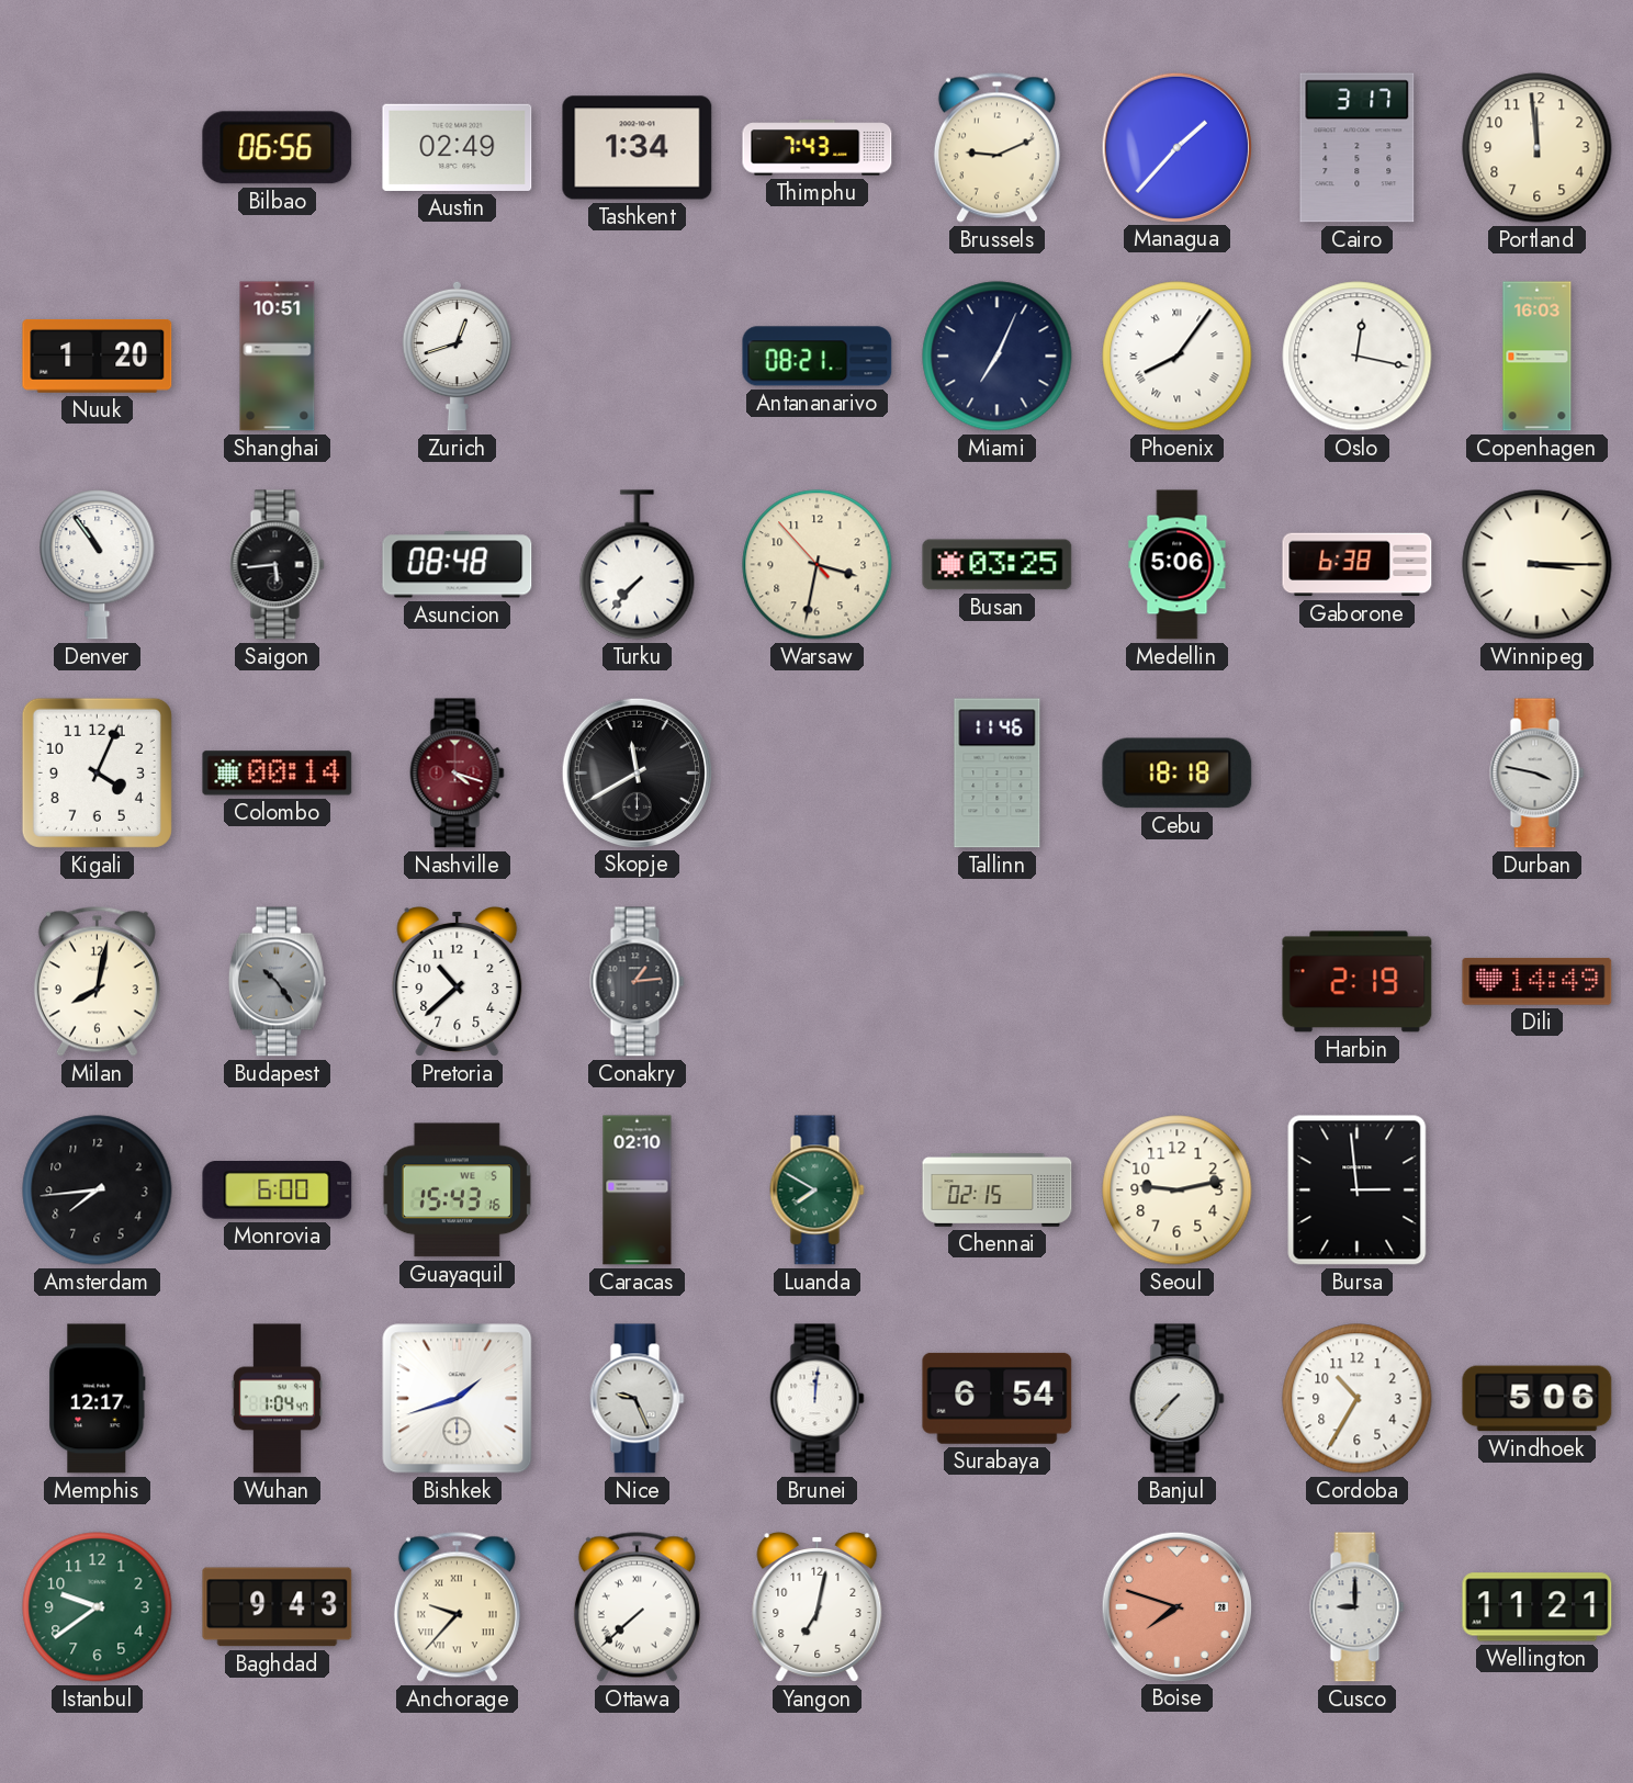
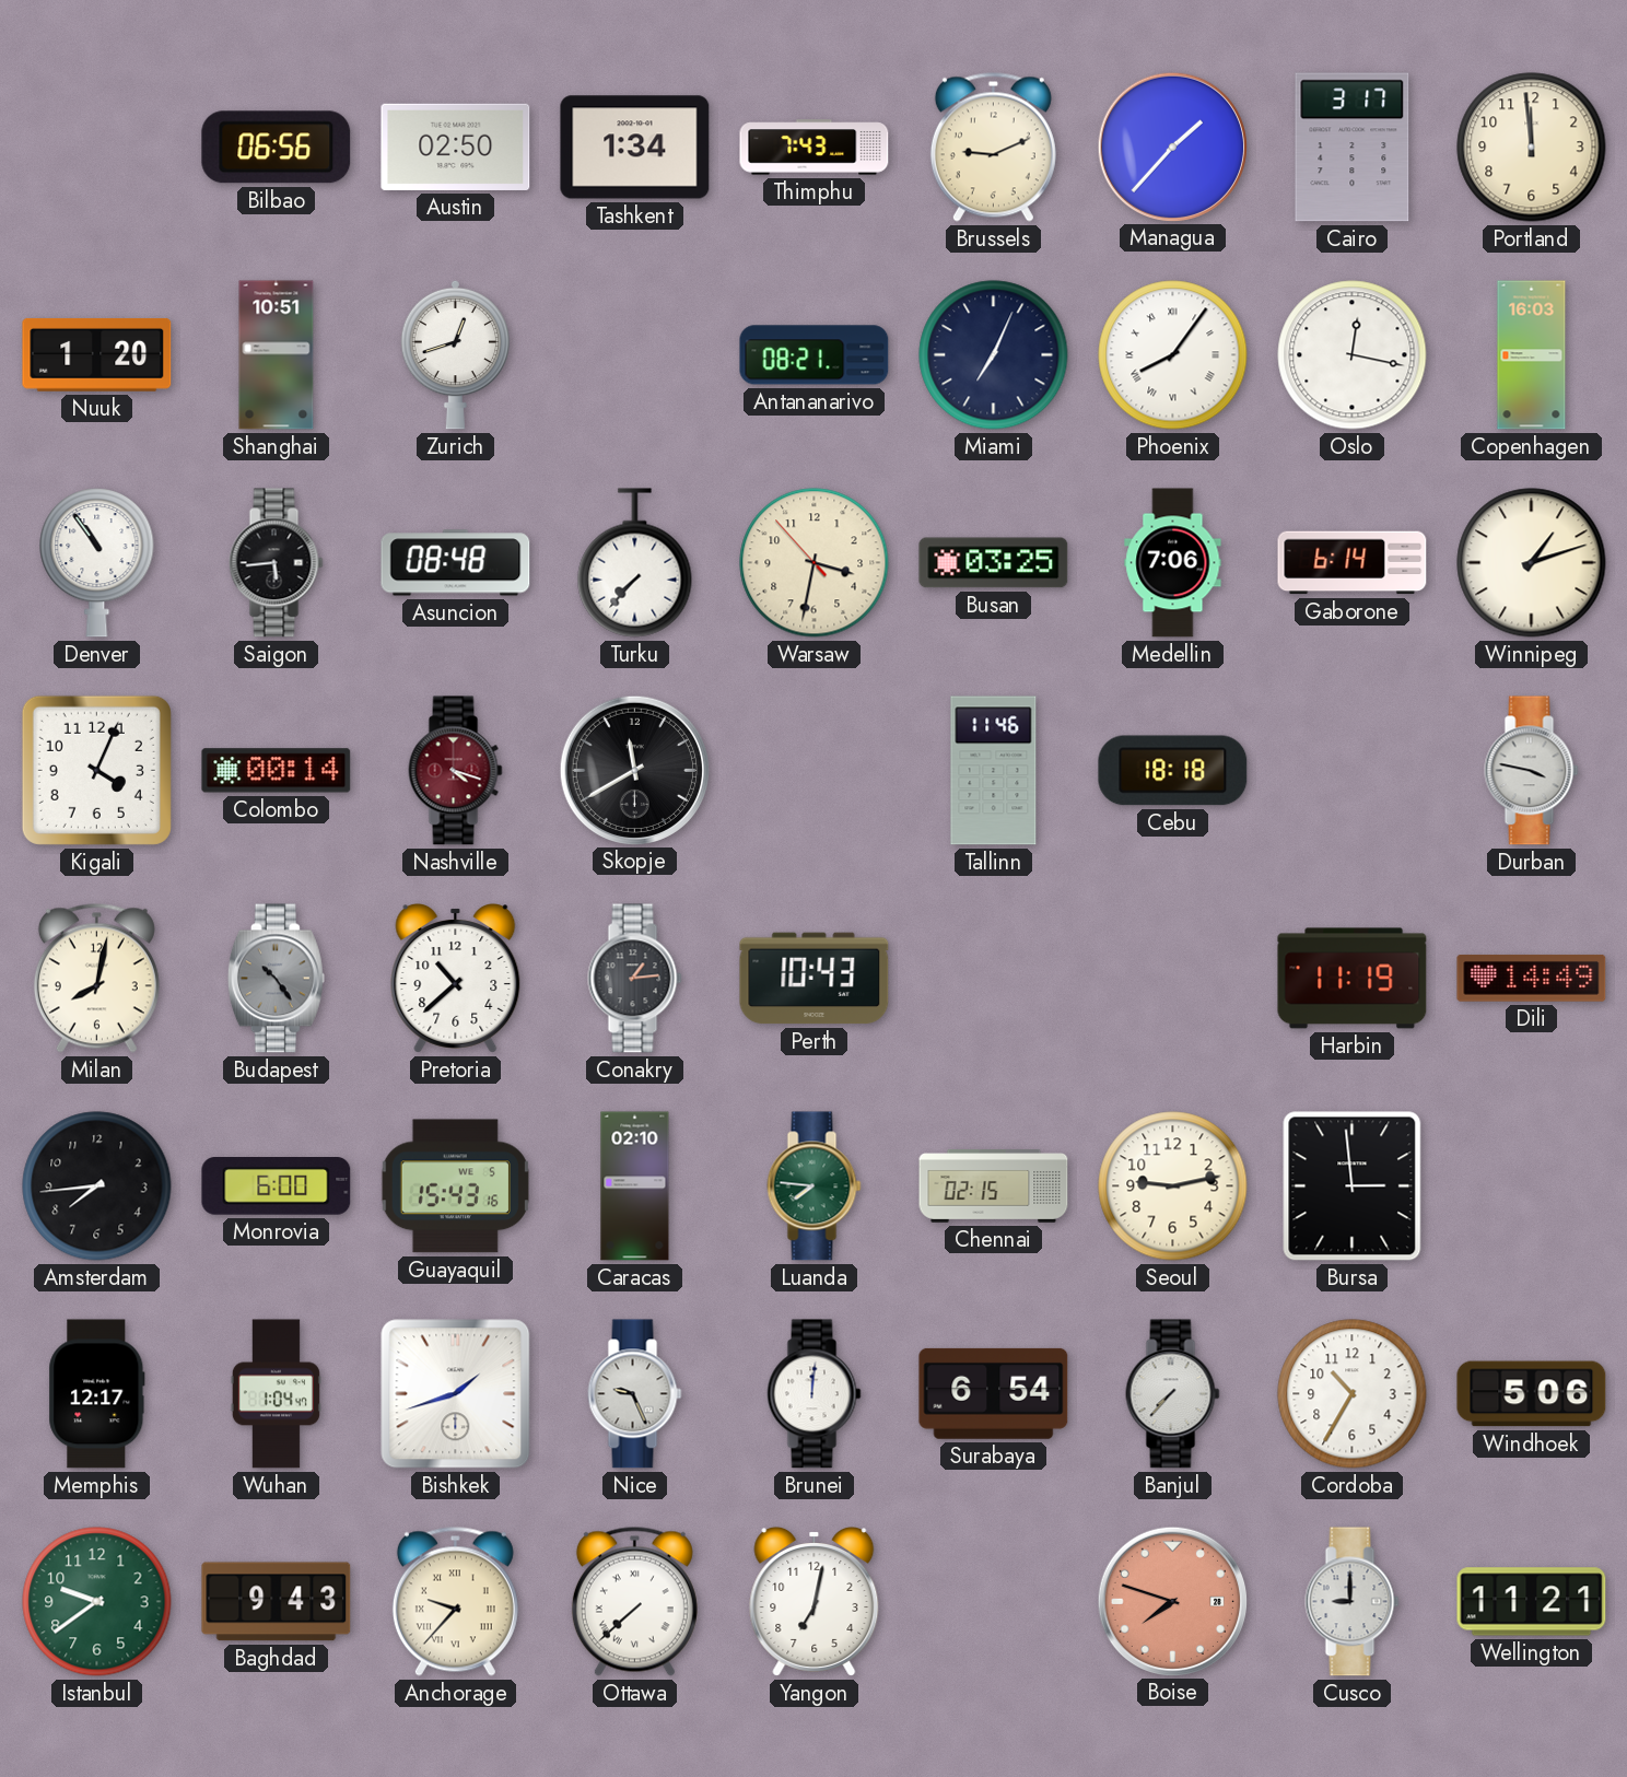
Austin: 02:49 -> 02:50 (456, 147)
Medellin: 5:06 -> 7:06 (1173, 563)
Gaborone: 6:38 -> 6:14 (1353, 563)
Winnipeg: 3:15 -> 1:12 (1532, 563)
Perth: none -> 10:43 (815, 979)
Harbin: 2:19 -> 11:19 (1353, 979)
Luanda: 7:50 -> 7:46 (815, 1186)
